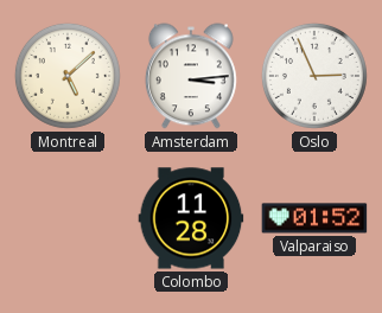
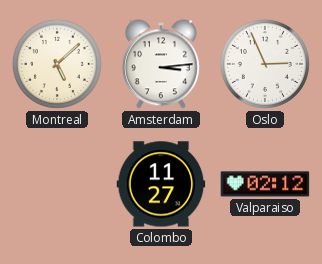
Colombo: 11:28 -> 11:27 (161, 184)
Valparaiso: 01:52 -> 02:12 (265, 184)
